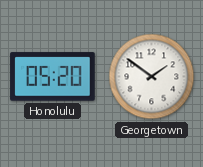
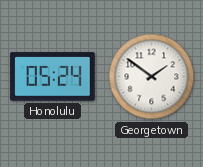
Honolulu: 05:20 -> 05:24 (53, 77)
